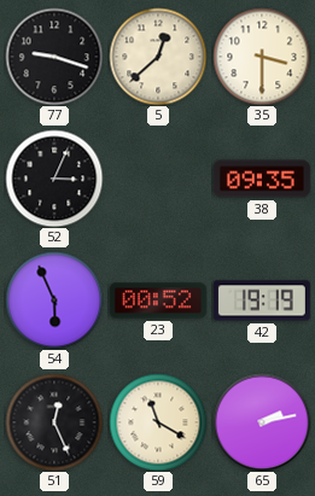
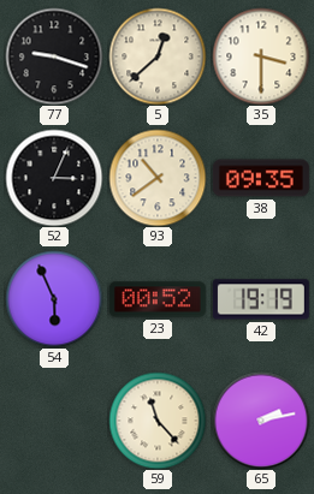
93: none -> 10:39 (158, 178)
51: 12:26 -> none (54, 422)
59: 11:20 -> 11:23 (158, 421)
